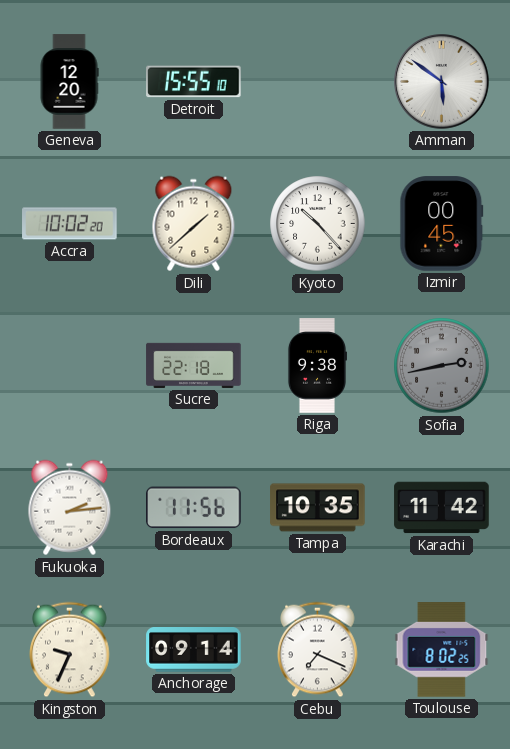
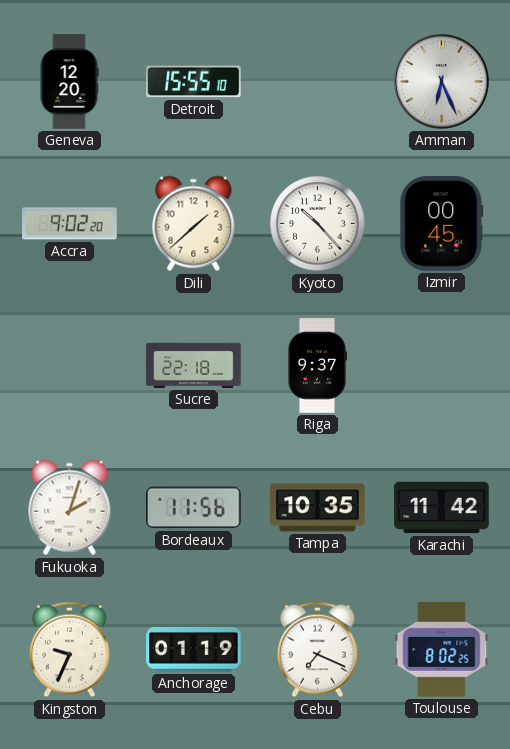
Amman: 5:51 -> 6:26 (442, 82)
Accra: 10:02 -> 9:02 (70, 224)
Riga: 9:38 -> 9:37 (316, 366)
Sofia: 2:43 -> none (442, 366)
Fukuoka: 2:14 -> 2:03 (70, 508)
Anchorage: 09:14 -> 01:19 (194, 650)
